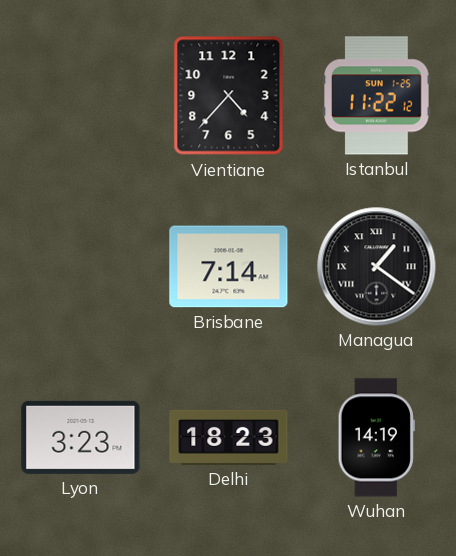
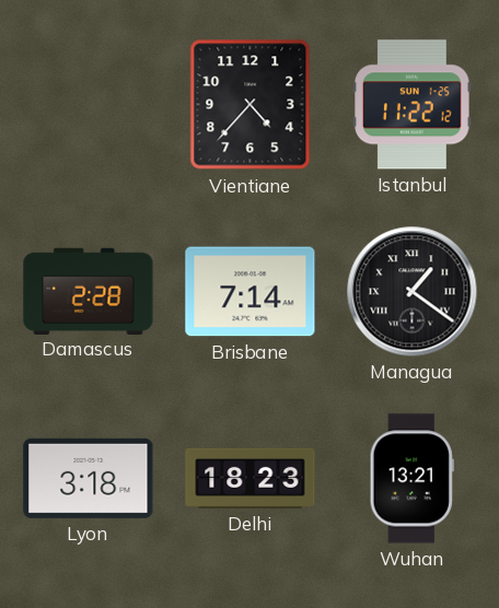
Damascus: none -> 2:28 (89, 291)
Lyon: 3:23 -> 3:18 (89, 478)
Wuhan: 14:19 -> 13:21 (411, 479)
